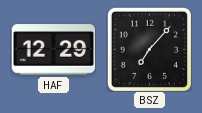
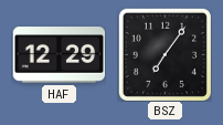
BSZ: 7:07 -> 7:06 (164, 54)
